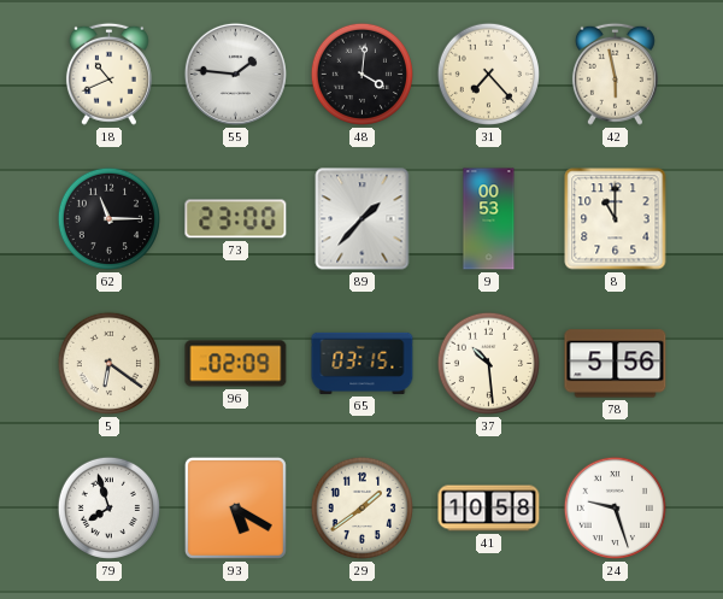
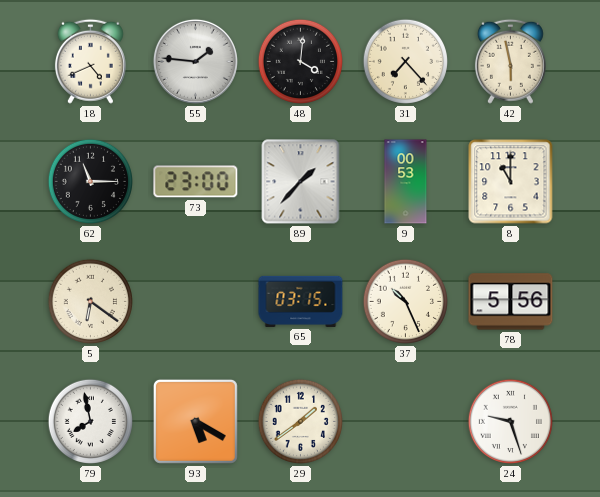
18: 10:41 -> 4:41 (90, 61)
96: 02:09 -> none (236, 364)
37: 10:29 -> 10:26 (405, 301)
79: 7:57 -> 7:58 (90, 421)
41: 10:58 -> none (489, 509)
